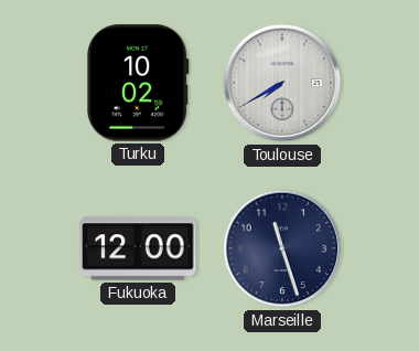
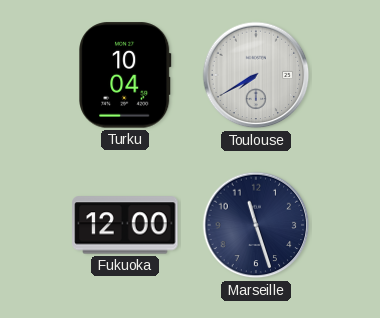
Turku: 10:02 -> 10:04 (125, 75)
